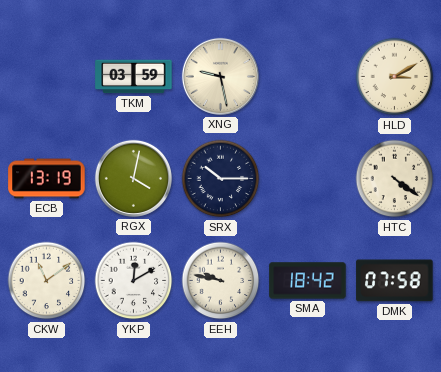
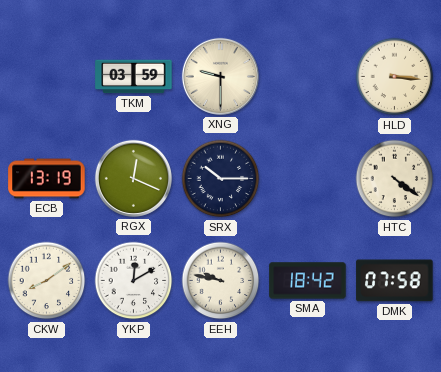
XNG: 9:28 -> 9:30 (220, 76)
HLD: 3:10 -> 3:16 (395, 77)
RGX: 4:02 -> 12:19 (133, 178)
CKW: 11:09 -> 8:09 (47, 281)
